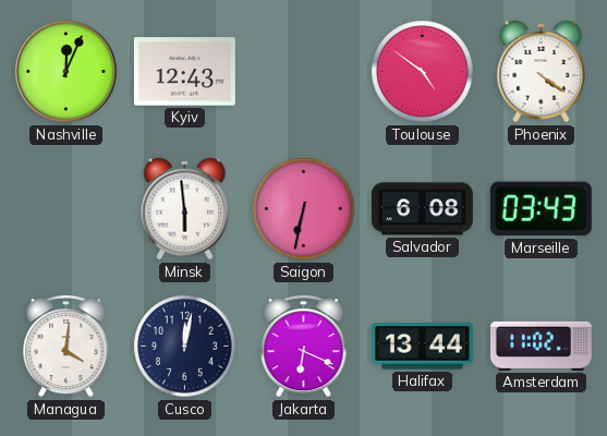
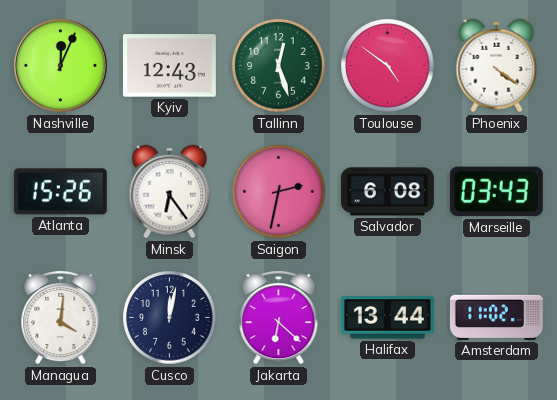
Tallinn: none -> 12:27 (279, 66)
Atlanta: none -> 15:26 (60, 192)
Minsk: 5:59 -> 6:24 (170, 192)
Saigon: 6:32 -> 2:32 (279, 192)
Jakarta: 6:19 -> 6:22 (279, 317)
